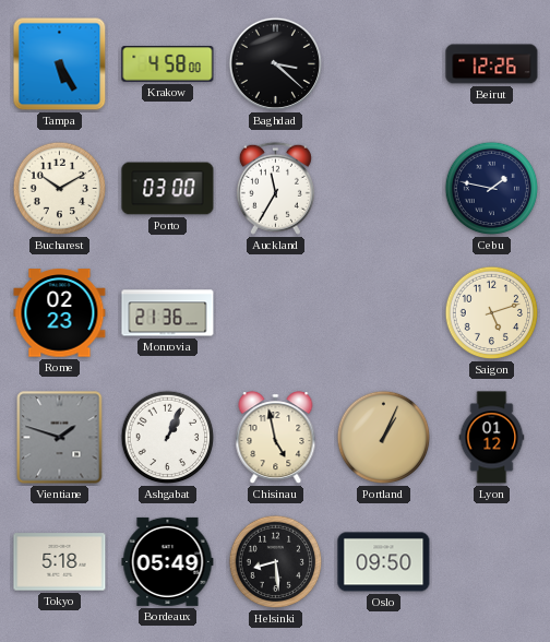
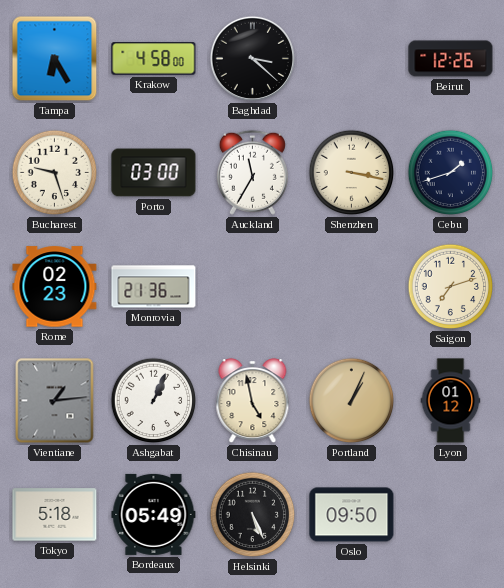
Tampa: 5:25 -> 6:25 (55, 59)
Bucharest: 10:10 -> 9:27 (55, 173)
Shenzhen: none -> 3:17 (352, 173)
Cebu: 1:47 -> 1:42 (451, 173)
Saigon: 5:12 -> 7:12 (451, 287)
Vientiane: 1:48 -> 1:14 (55, 401)
Helsinki: 8:29 -> 5:26 (253, 515)
